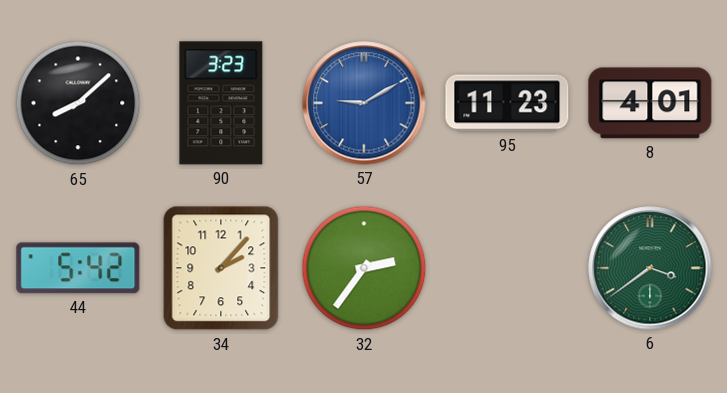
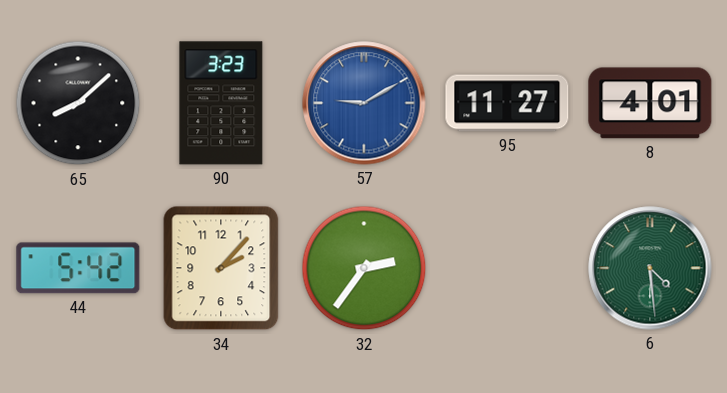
95: 11:23 -> 11:27 (507, 103)
6: 3:39 -> 4:29 (650, 268)
